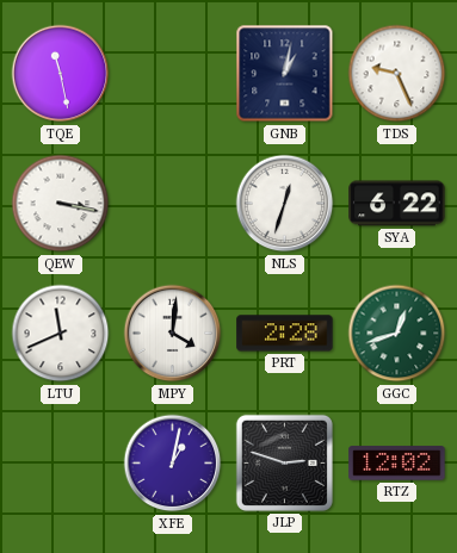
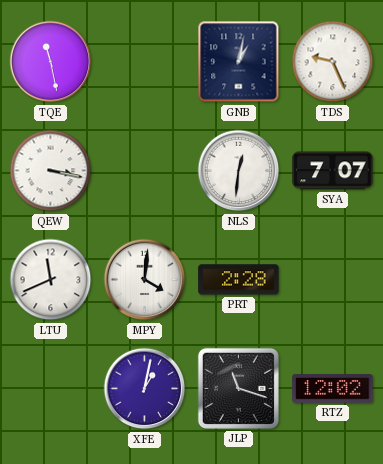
NLS: 12:33 -> 12:31 (239, 171)
SYA: 6:22 -> 7:07 (333, 171)
GGC: 12:42 -> none (397, 334)
JLP: 2:48 -> 11:18 (238, 388)
